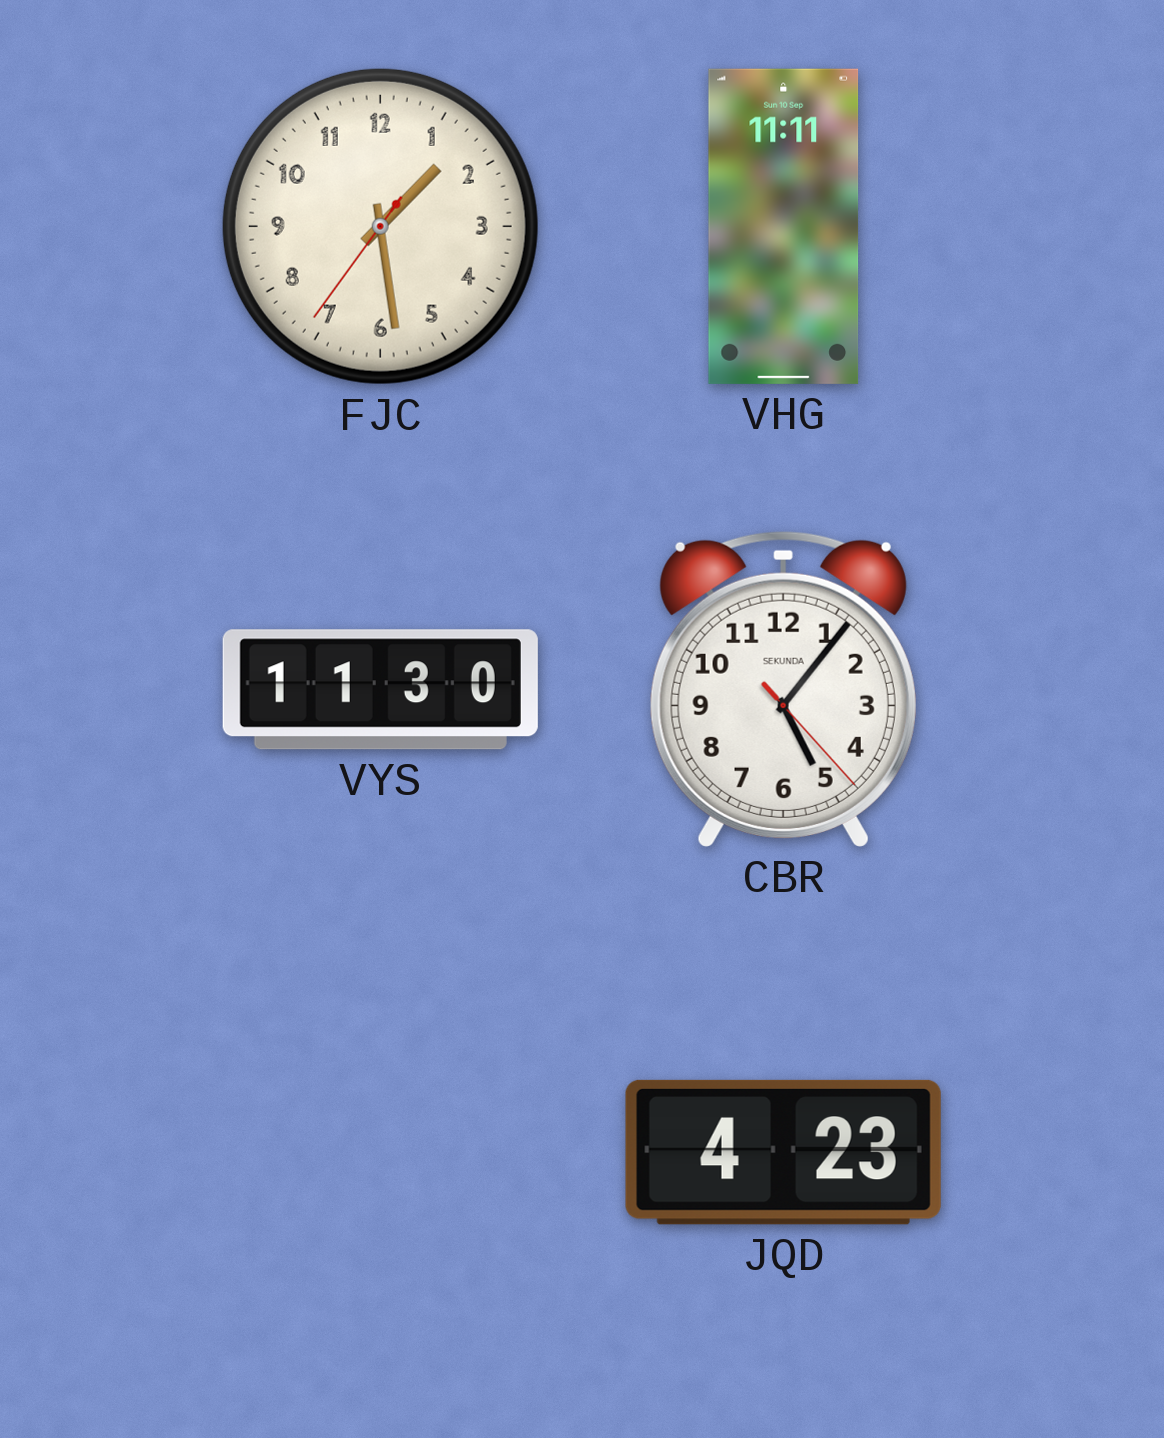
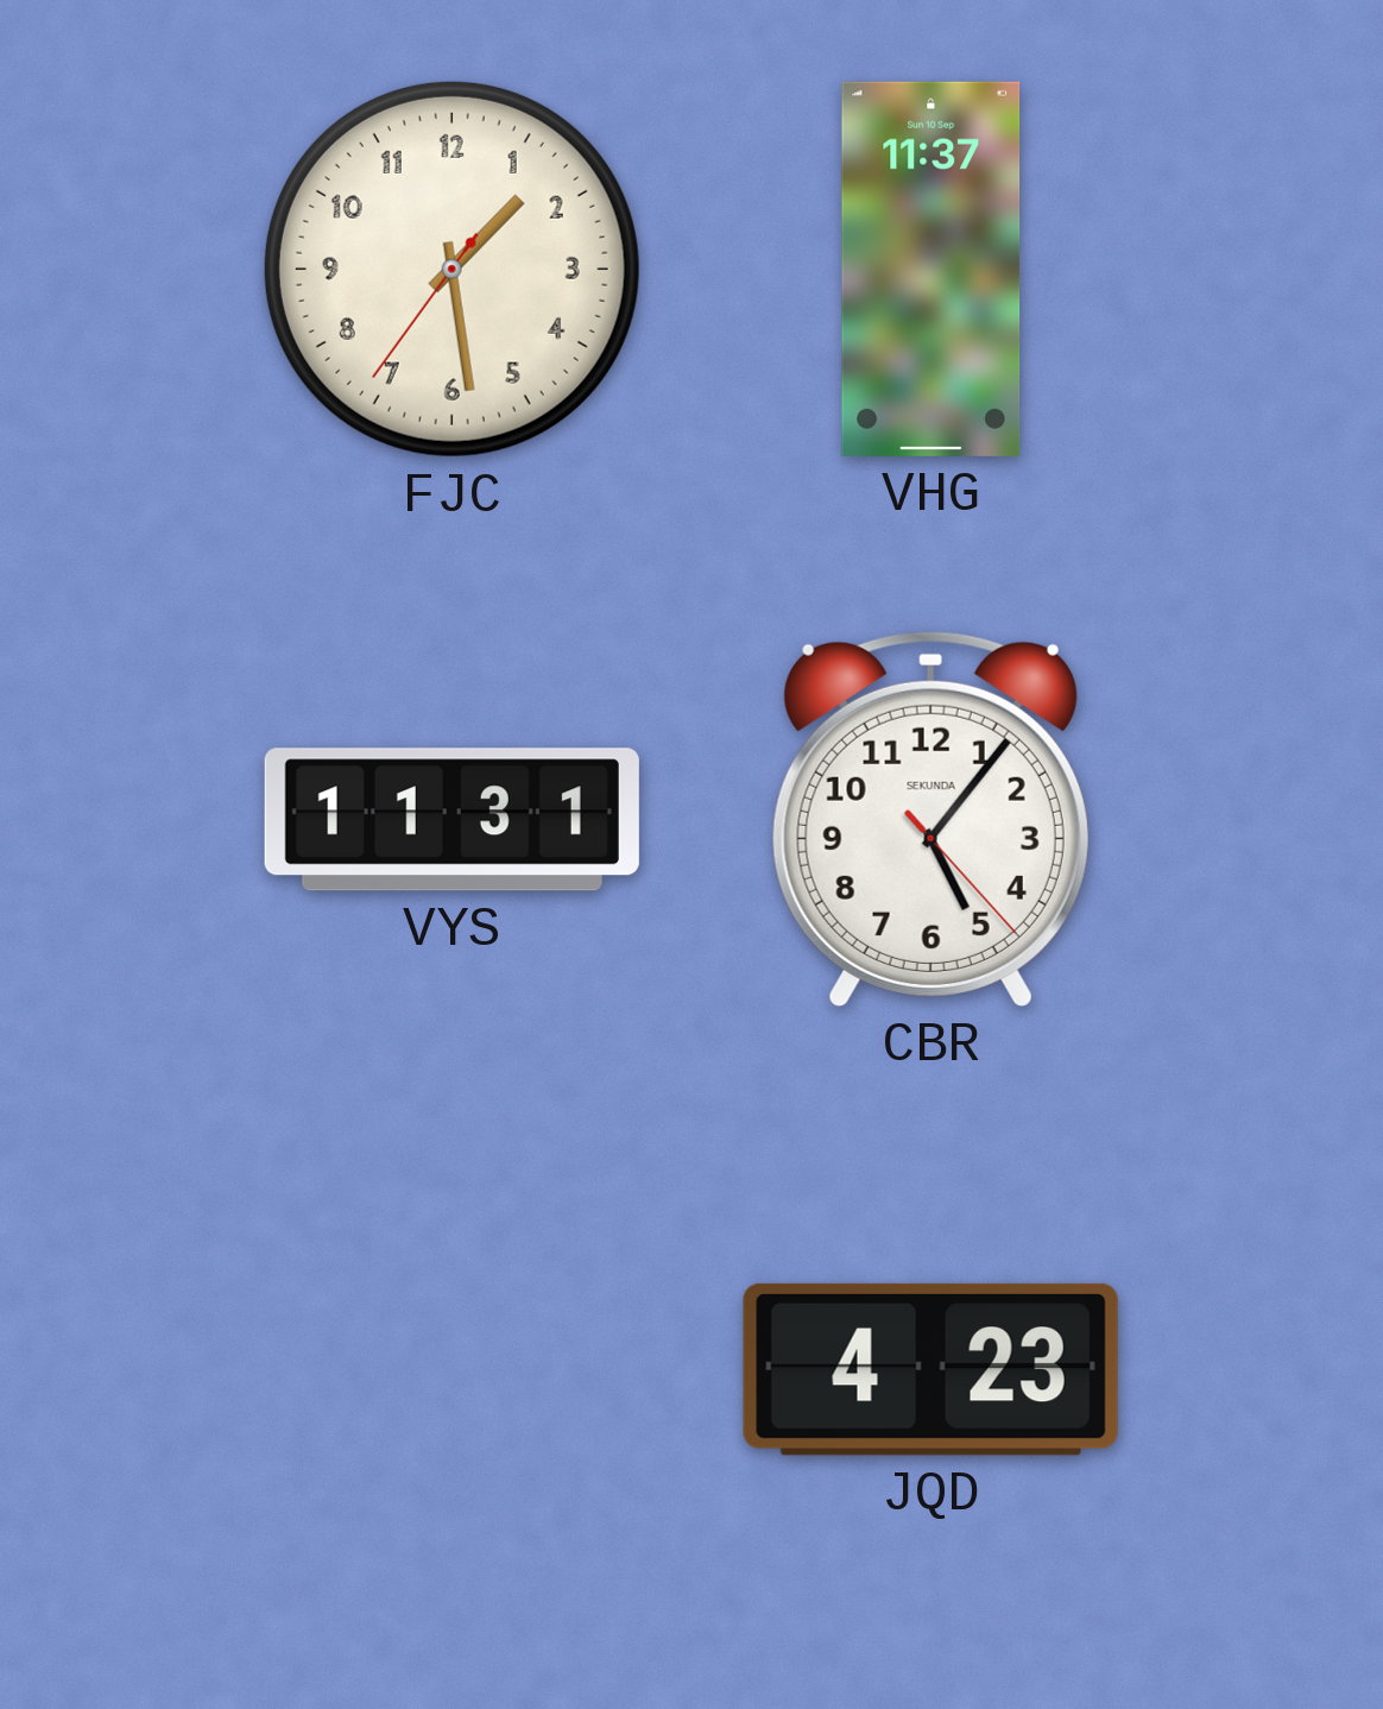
VHG: 11:11 -> 11:37 (932, 269)
VYS: 11:30 -> 11:31 (451, 820)
